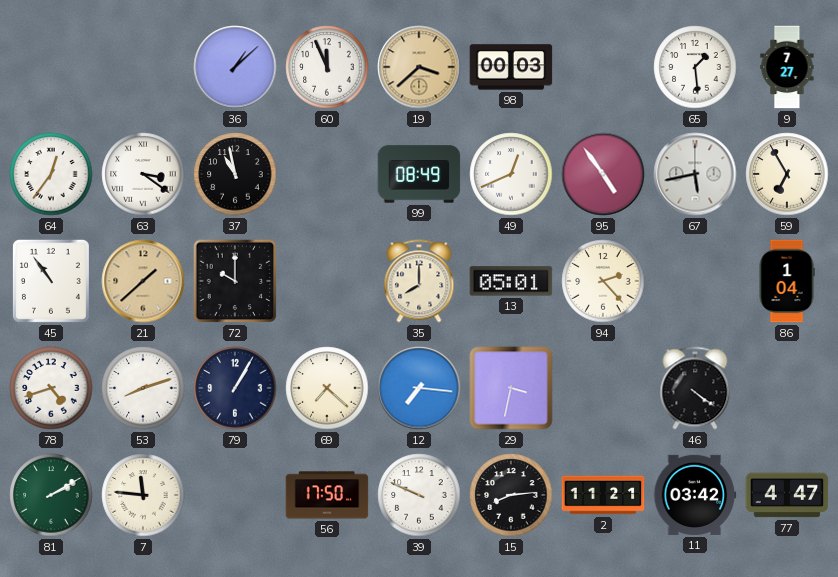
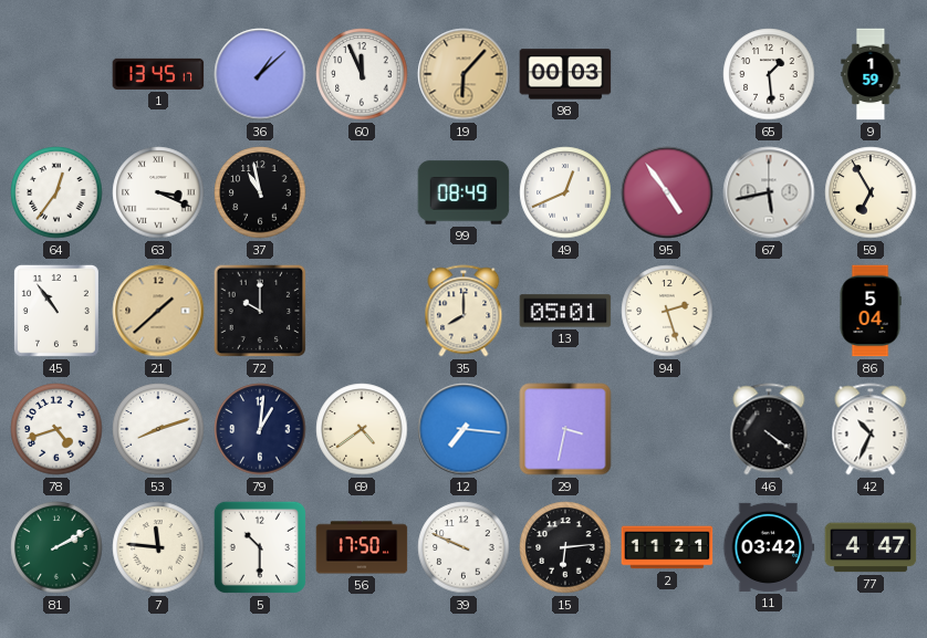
1: none -> 13:45 (158, 74)
19: 3:38 -> 6:07 (463, 74)
9: 7:27 -> 1:59 (871, 74)
63: 3:21 -> 3:19 (158, 192)
94: 2:23 -> 2:27 (667, 311)
86: 1:04 -> 5:04 (871, 311)
79: 1:05 -> 1:01 (260, 429)
69: 7:22 -> 4:39 (362, 429)
42: none -> 10:34 (871, 429)
5: none -> 10:30 (260, 547)
15: 8:14 -> 6:14 (565, 547)
